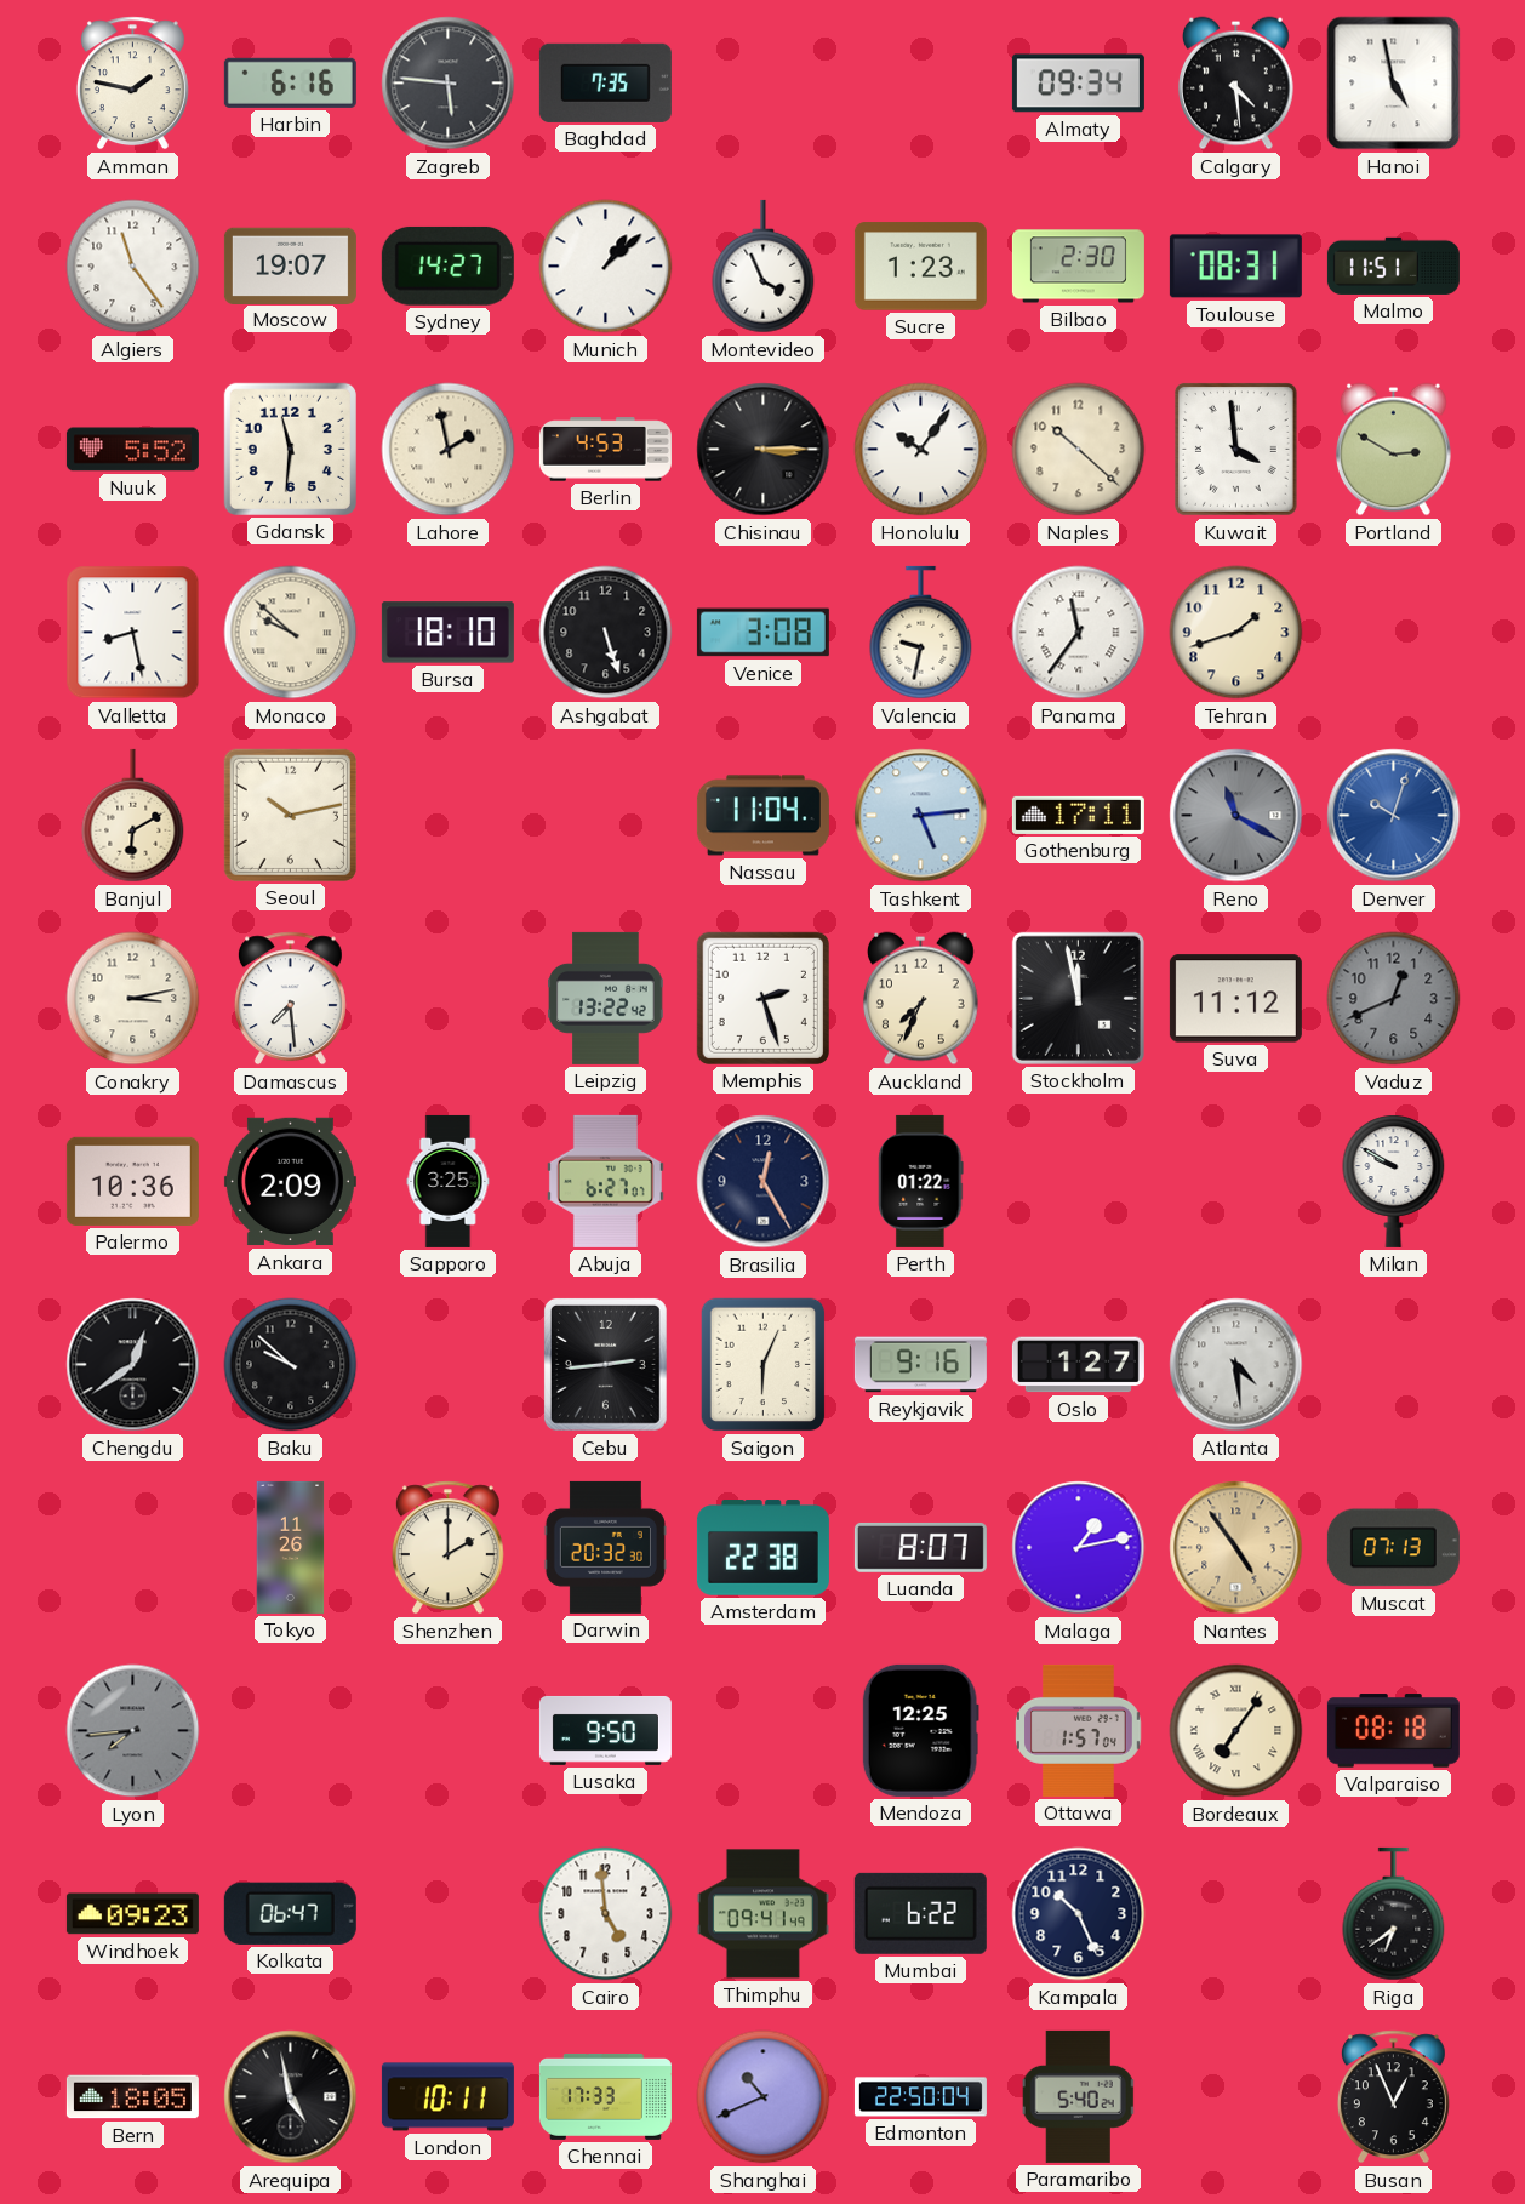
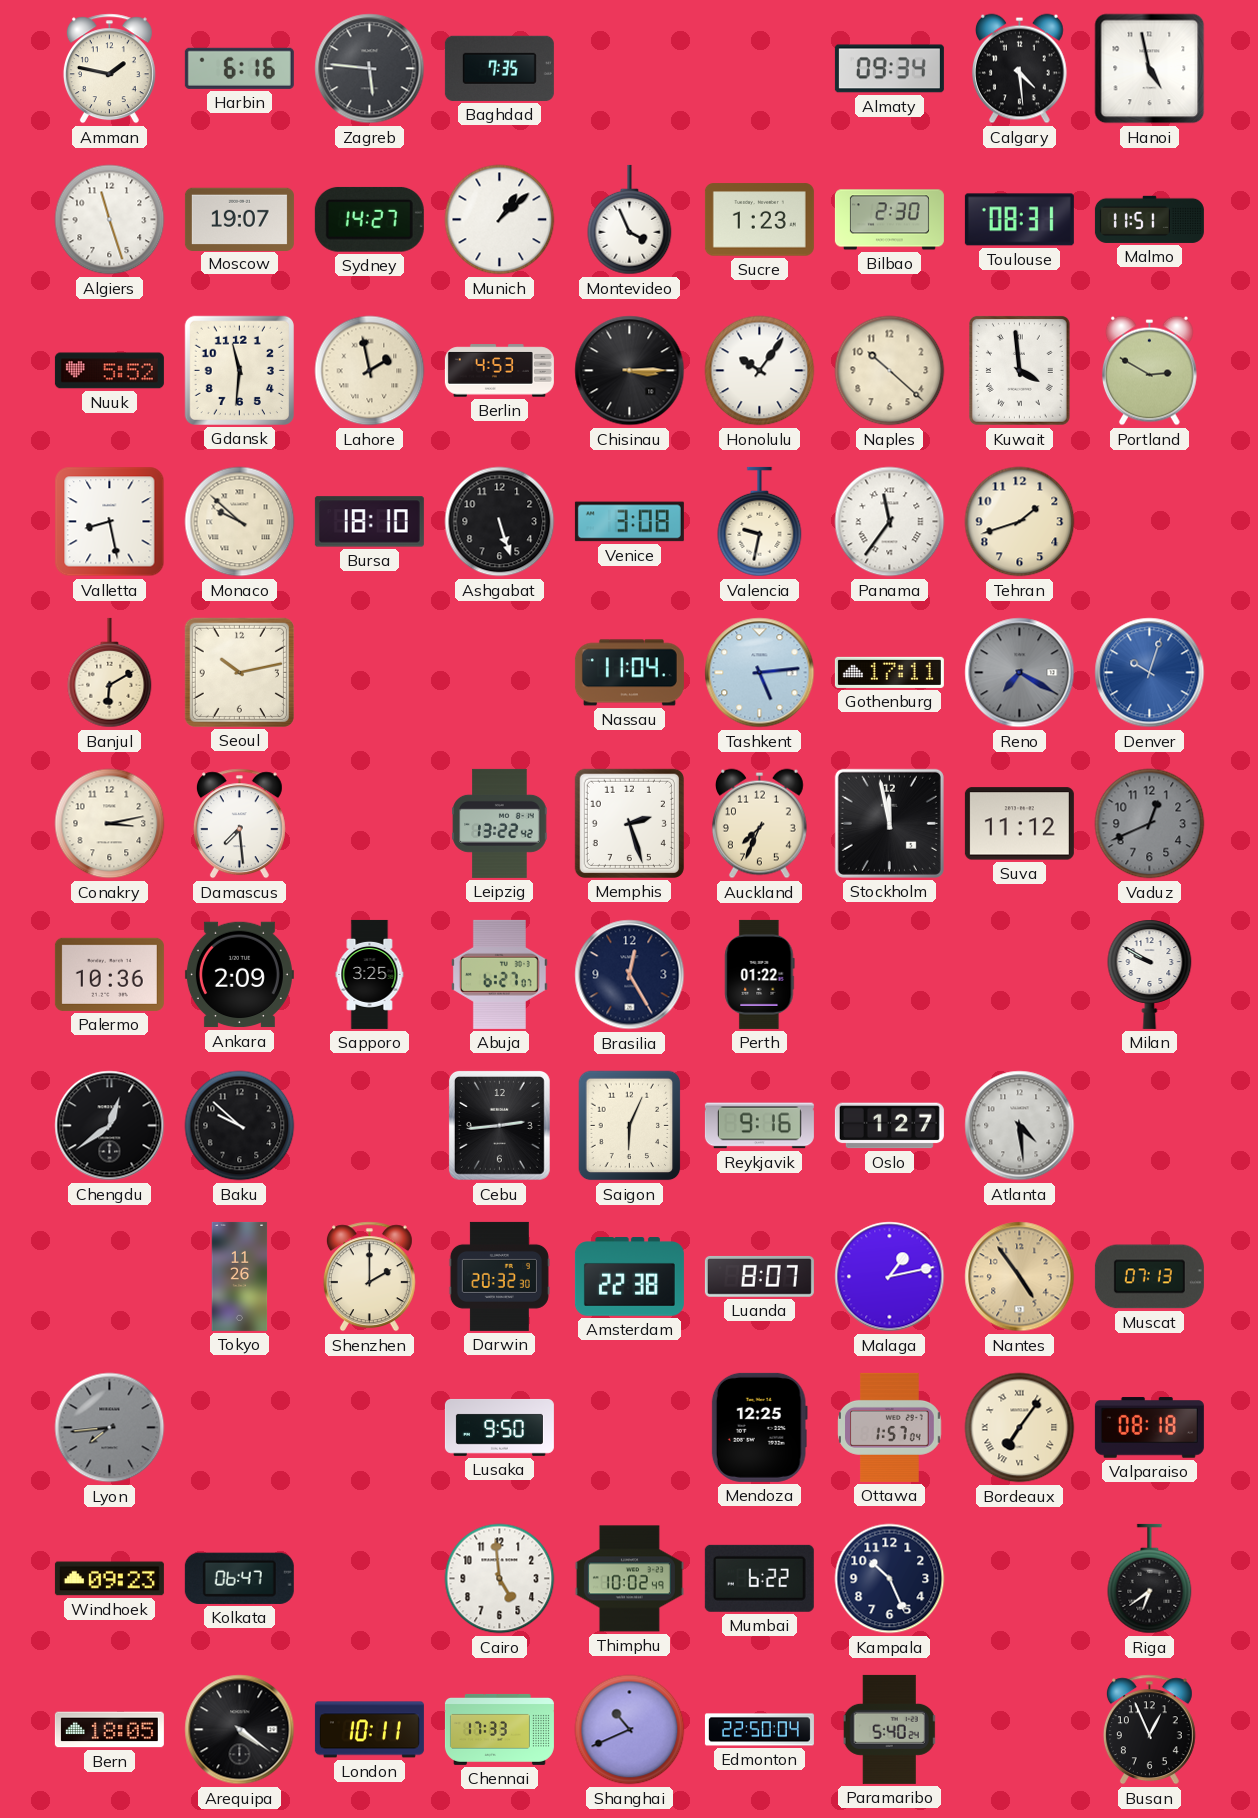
Algiers: 11:24 -> 11:27 (110, 220)
Reno: 11:20 -> 7:20 (1020, 673)
Thimphu: 09:41 -> 10:02 (629, 1579)
Arequipa: 4:58 -> 4:21 (240, 1730)
